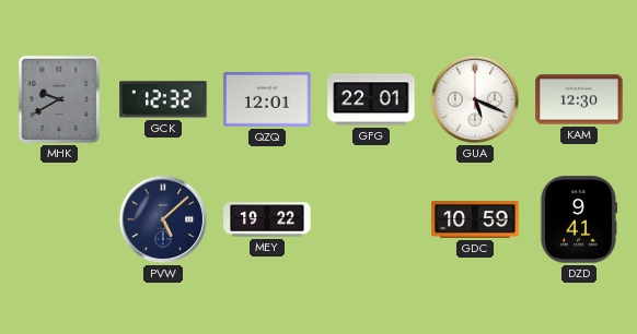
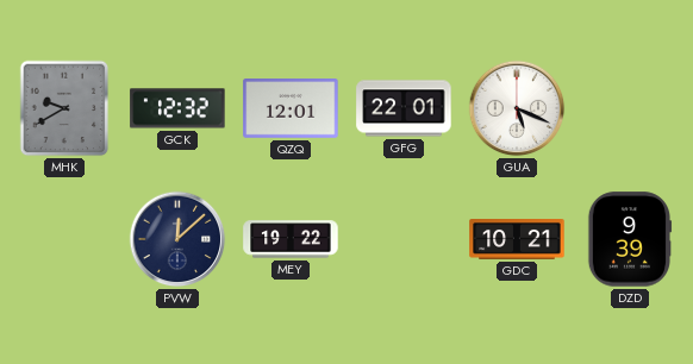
KAM: 12:30 -> none (579, 99)
PVW: 5:08 -> 12:08 (177, 239)
GDC: 10:59 -> 10:21 (517, 240)
DZD: 9:41 -> 9:39 (630, 239)
